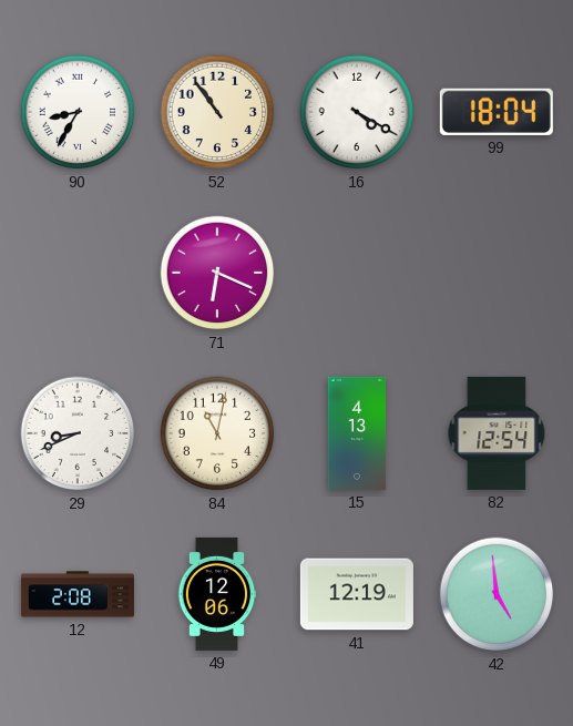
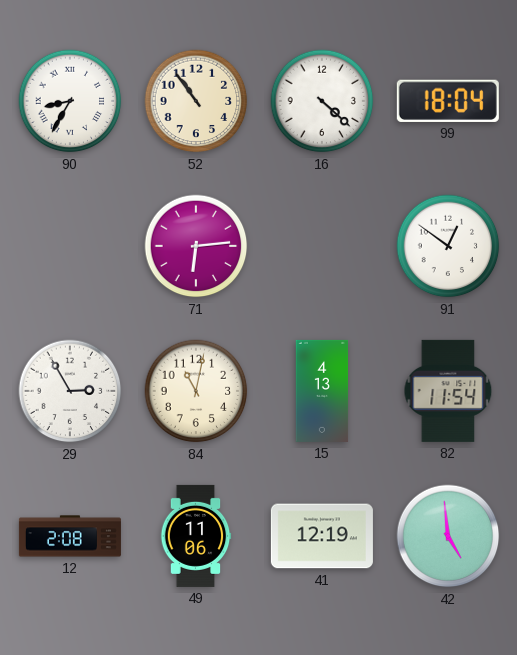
16: 4:20 -> 4:22 (322, 101)
71: 6:19 -> 6:14 (196, 246)
91: none -> 12:51 (448, 246)
29: 8:41 -> 2:55 (70, 391)
82: 12:54 -> 11:54 (448, 391)
49: 12:06 -> 11:06 (196, 536)
